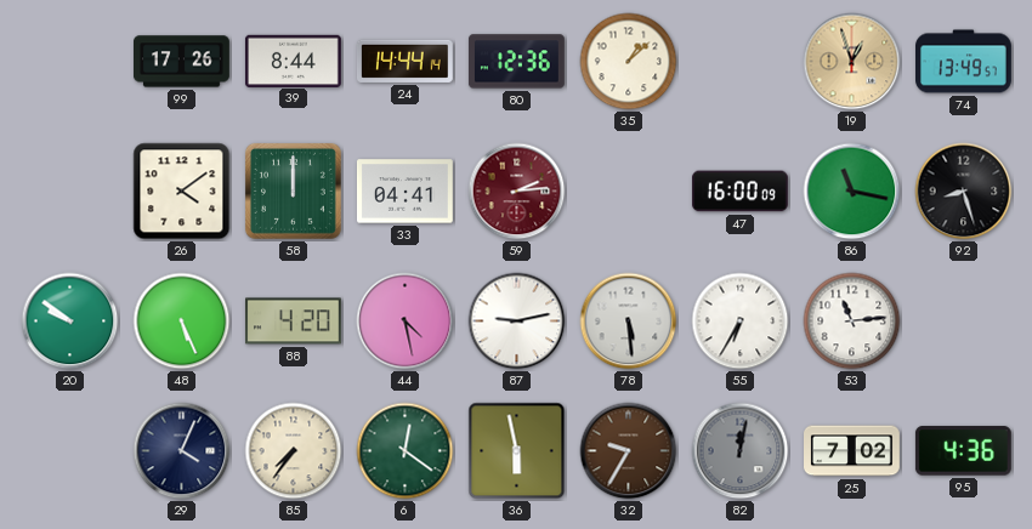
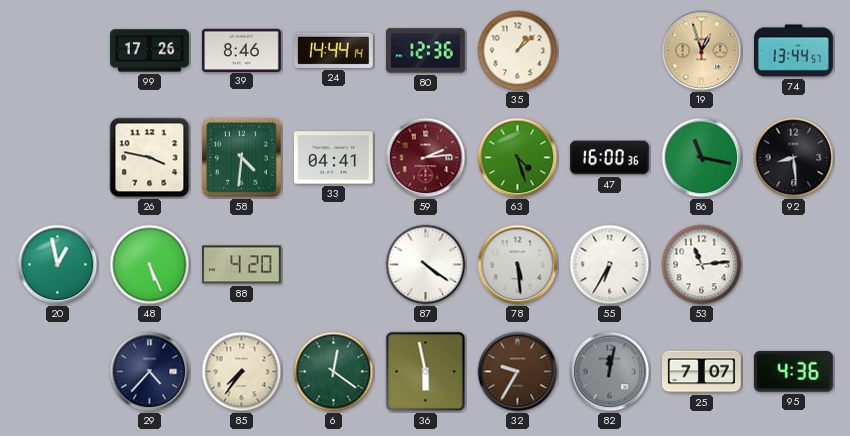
39: 8:44 -> 8:46 (242, 50)
74: 13:49 -> 13:44 (794, 51)
26: 4:09 -> 3:47 (150, 158)
58: 12:00 -> 4:31 (241, 157)
63: none -> 4:27 (518, 158)
47: 16:00:09 -> 16:00:36 (609, 158)
92: 8:27 -> 8:29 (794, 158)
20: 9:51 -> 12:58 (58, 265)
44: 4:28 -> none (406, 322)
87: 9:13 -> 4:21 (426, 265)
29: 4:04 -> 4:37 (150, 372)
25: 7:02 -> 7:07 (702, 372)
